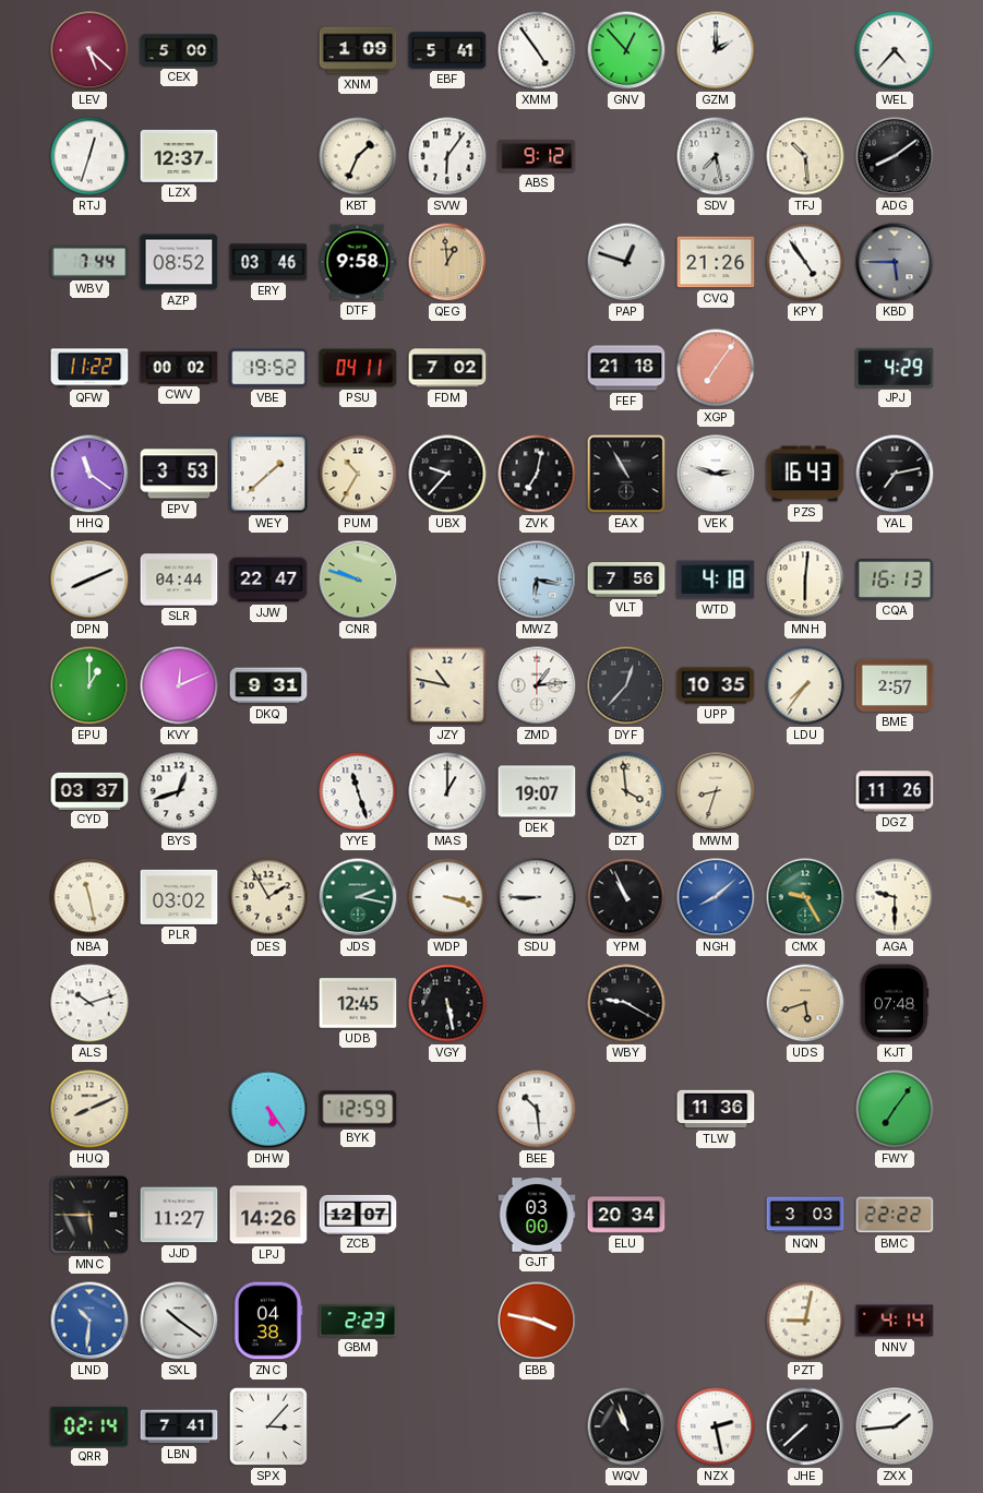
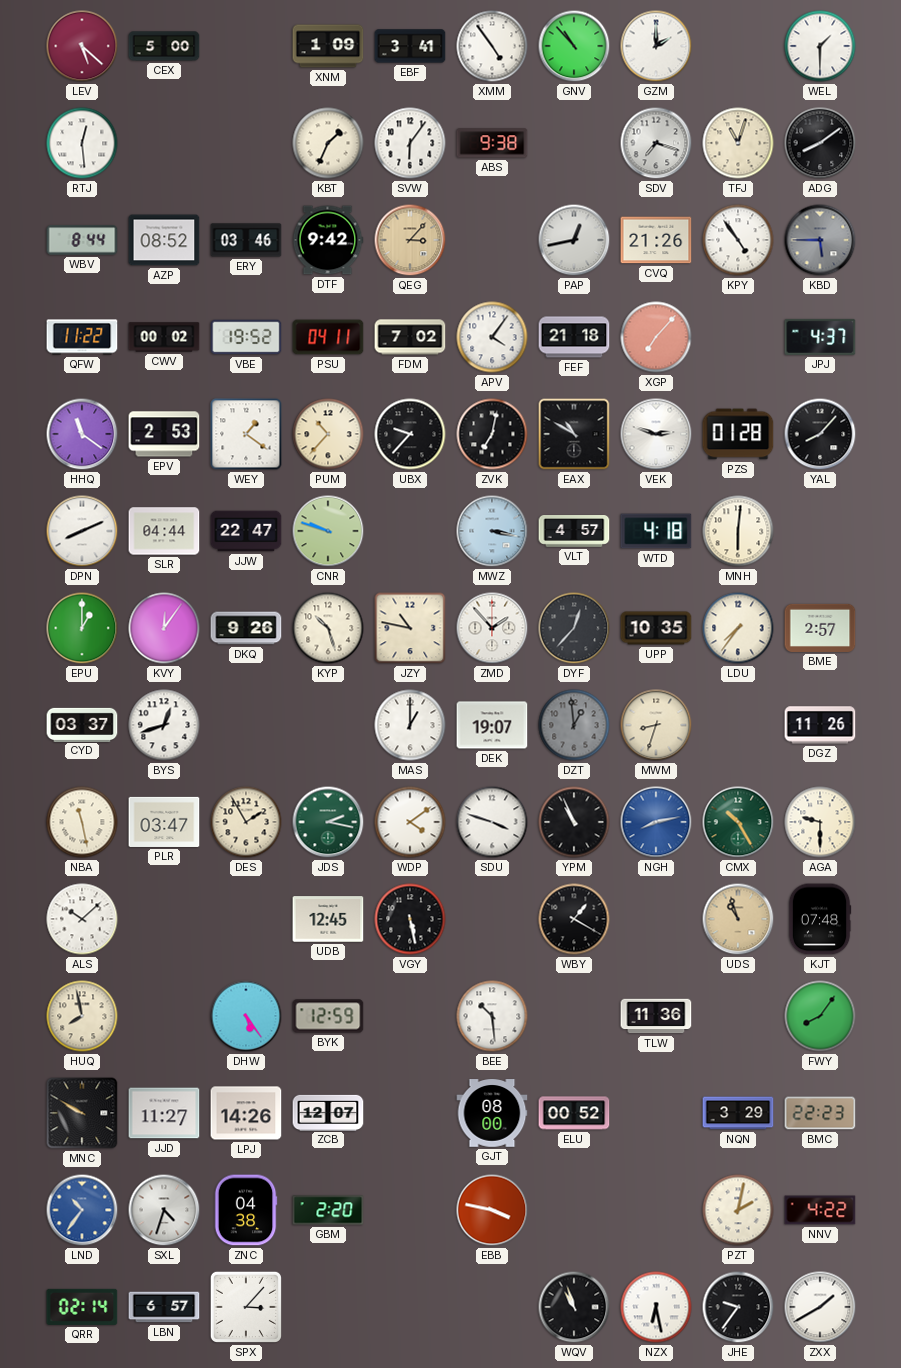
EBF: 5:41 -> 3:41 (410, 46)
GNV: 12:53 -> 10:53 (574, 46)
WEL: 4:37 -> 1:30 (820, 46)
RTJ: 12:33 -> 12:29 (82, 143)
LZX: 12:37 -> none (179, 156)
ABS: 9:12 -> 9:38 (492, 143)
SDV: 7:28 -> 7:18 (656, 143)
TFJ: 10:29 -> 11:03 (738, 143)
WBV: 7:44 -> 8:44 (82, 240)
DTF: 9:58 -> 9:42 (328, 240)
QEG: 12:59 -> 3:07 (410, 240)
PAP: 12:48 -> 12:43 (574, 240)
APV: none -> 4:06 (492, 337)
XGP: 7:06 -> 7:07 (656, 337)
JPJ: 4:29 -> 4:37 (820, 337)
EPV: 3:53 -> 2:53 (164, 434)
WEY: 1:38 -> 1:21 (246, 434)
PUM: 10:35 -> 10:37 (328, 434)
EAX: 10:55 -> 10:50 (574, 434)
PZS: 16:43 -> 01:28 (738, 434)
YAL: 7:13 -> 8:07 (820, 434)
MWZ: 6:17 -> 3:17 (492, 531)
VLT: 7:56 -> 4:57 (574, 532)
CQA: 16:13 -> none (895, 581)
KVY: 12:11 -> 12:06 (164, 628)
DKQ: 9:31 -> 9:26 (246, 628)
KYP: none -> 10:27 (328, 628)
ZMD: 1:14 -> 1:53 (492, 628)
YYE: 11:27 -> none (358, 791)
DZT: 3:59 -> 12:59 (574, 725)
DZT dial: cream -> grey (574, 725)
PLR: 03:02 -> 03:47 (164, 822)
WDP: 3:18 -> 4:09 (410, 822)
SDU: 8:45 -> 3:48 (492, 822)
NGH: 8:08 -> 8:13 (656, 822)
CMX: 9:25 -> 10:25 (738, 822)
ALS: 10:12 -> 10:08 (82, 919)
WBY: 9:20 -> 1:20 (574, 919)
UDS: 5:42 -> 10:57 (738, 919)
HUQ: 8:11 -> 7:58 (82, 1016)
FWY: 7:06 -> 8:06 (820, 1016)
MNC: 5:45 -> 9:50 (82, 1113)
GJT: 03:00 -> 08:00 (492, 1113)
ELU: 20:34 -> 00:52 (574, 1113)
NQN: 3:03 -> 3:29 (738, 1113)
BMC: 22:22 -> 22:23 (820, 1113)
LND: 10:31 -> 10:36 (82, 1210)
SXL: 10:21 -> 4:33 (164, 1210)
GBM: 2:23 -> 2:20 (328, 1210)
PZT: 9:02 -> 2:02 (738, 1210)
NNV: 4:14 -> 4:22 (820, 1210)
LBN: 7:41 -> 6:57 (164, 1307)
NZX: 2:28 -> 6:28 (656, 1307)
JHE: 7:38 -> 9:36 (738, 1307)
ZXX: 1:44 -> 1:40 (820, 1307)
